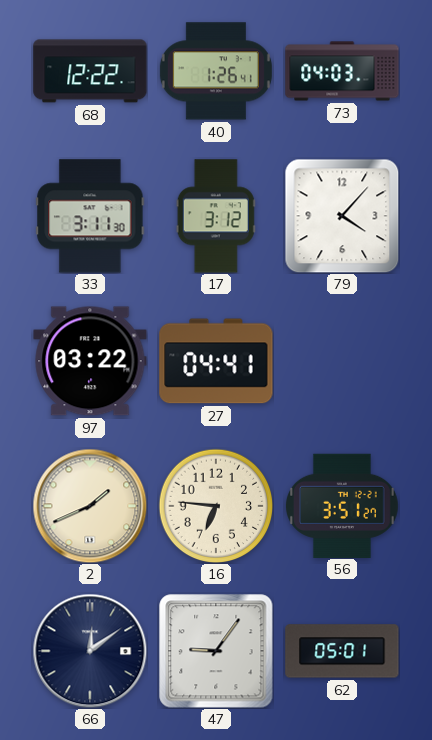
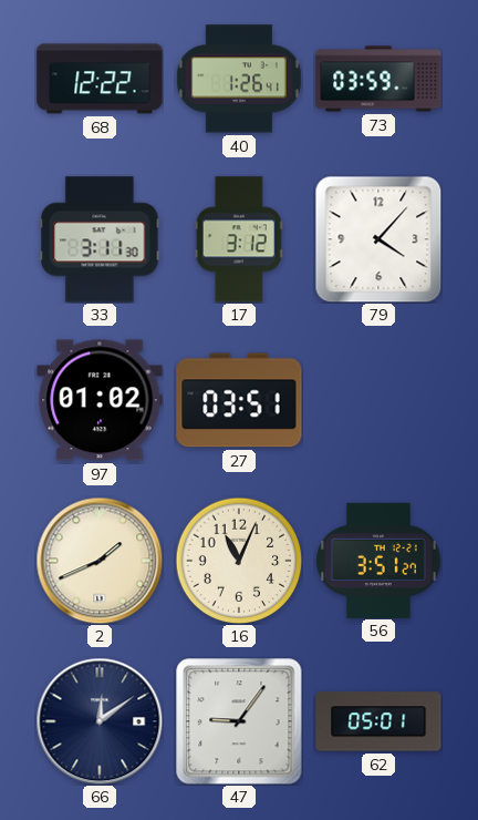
73: 04:03 -> 03:59 (378, 79)
97: 03:22 -> 01:02 (100, 400)
27: 04:41 -> 03:51 (239, 400)
16: 6:46 -> 11:04 (239, 561)
